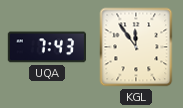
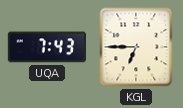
KGL: 11:54 -> 6:45 (136, 47)
